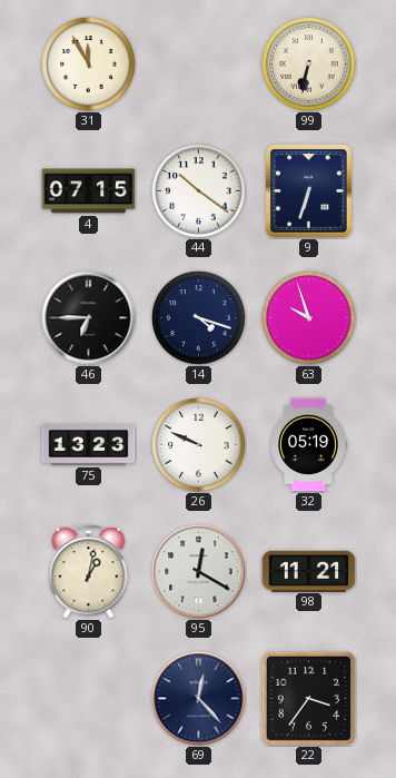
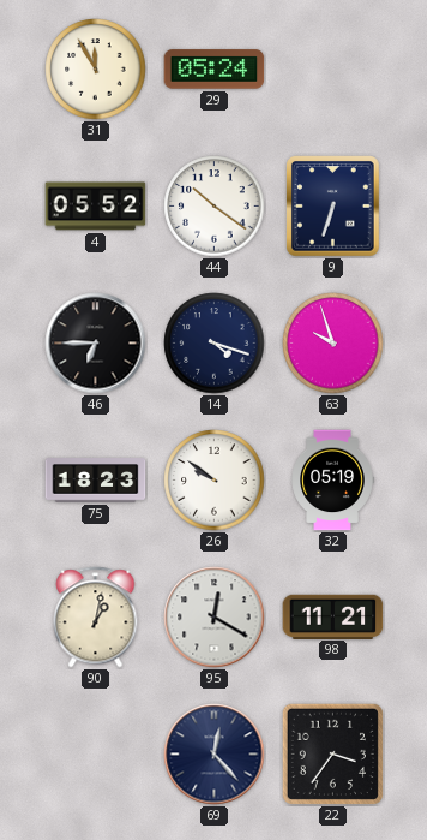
29: none -> 05:24 (215, 70)
99: 6:32 -> none (309, 65)
4: 07:15 -> 05:52 (96, 207)
75: 13:23 -> 18:23 (96, 481)
26: 9:49 -> 9:51 (215, 481)
